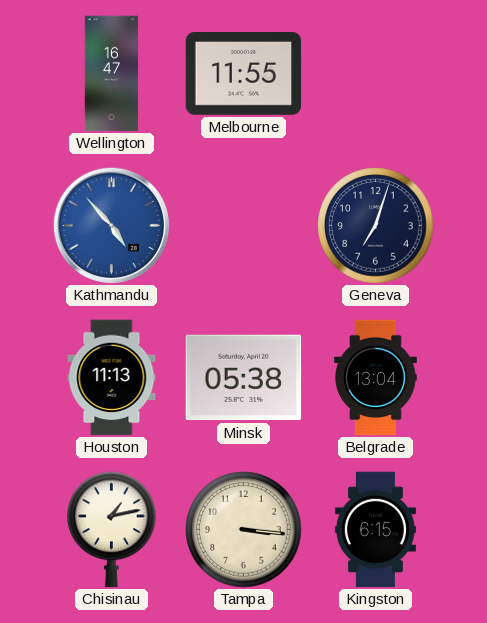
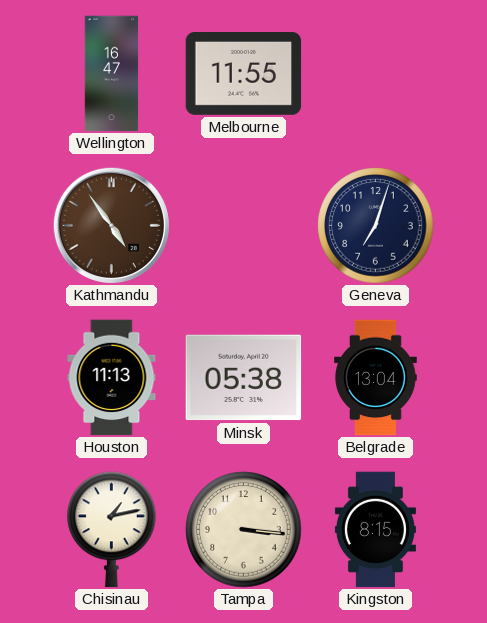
Kathmandu: 4:53 -> 4:54 (111, 225)
Kathmandu dial: blue -> brown (111, 225)
Kingston: 6:15 -> 8:15 (375, 530)
